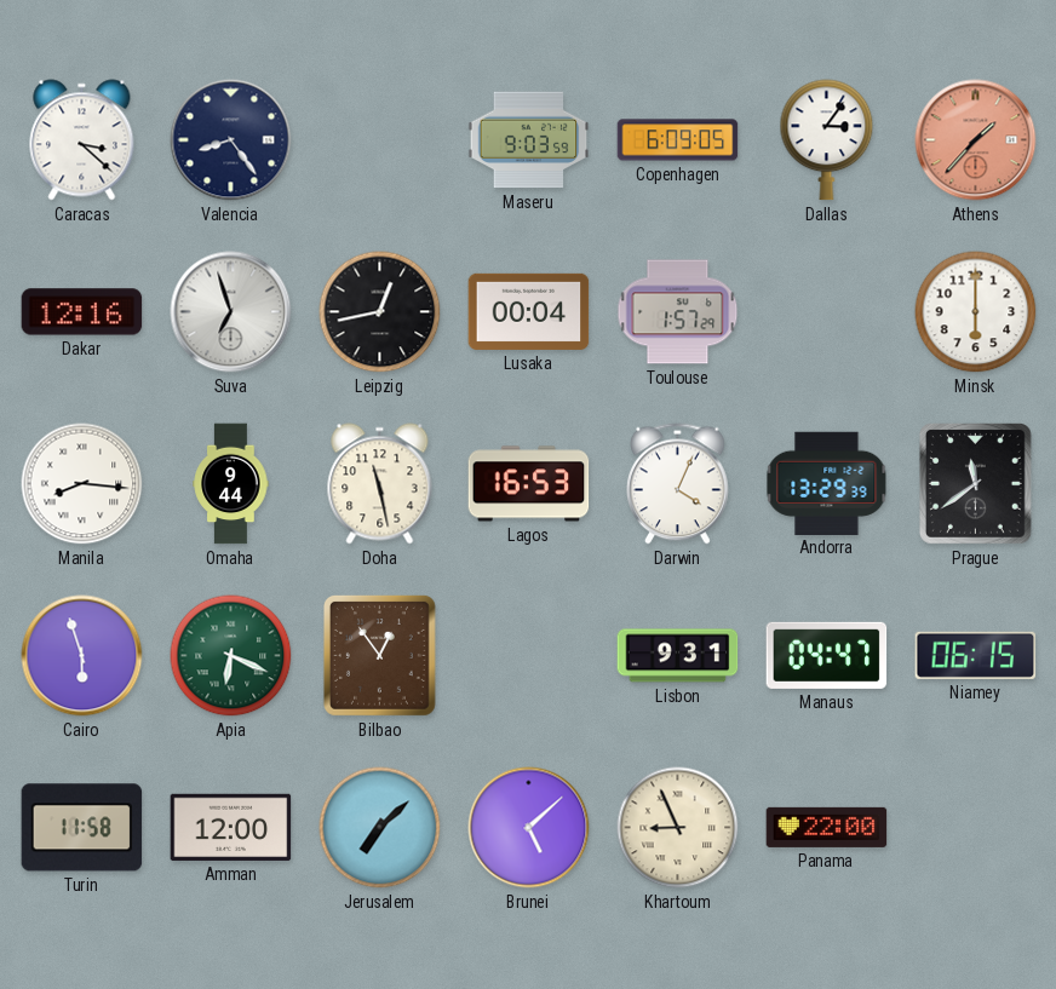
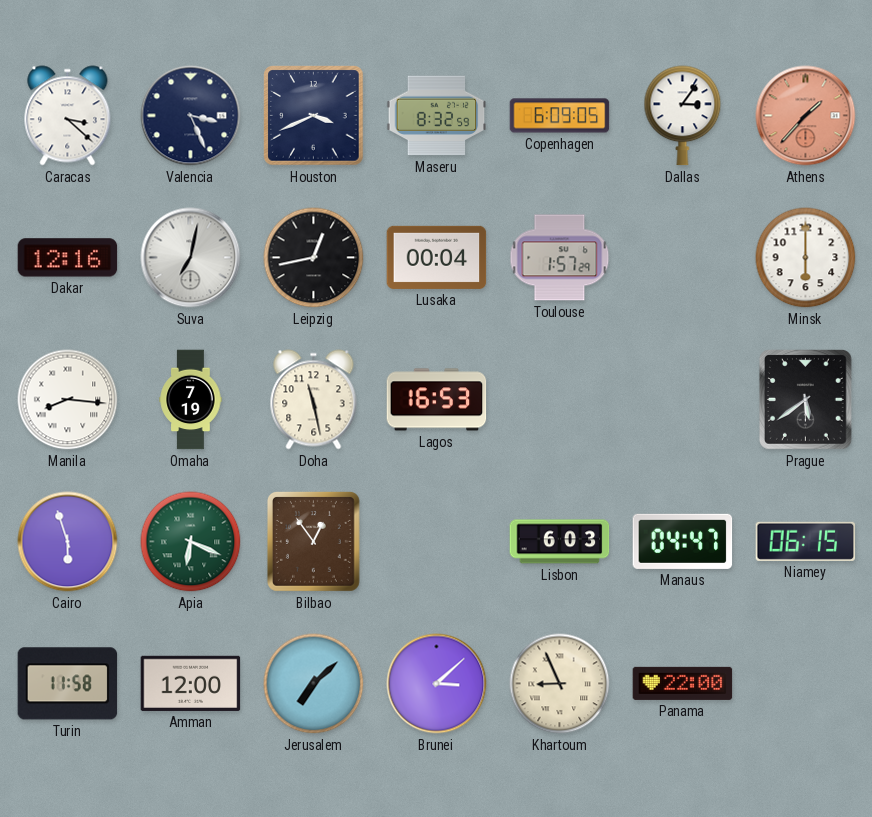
Valencia: 8:24 -> 3:26 (191, 116)
Houston: none -> 3:41 (314, 116)
Maseru: 9:03 -> 8:32 (437, 116)
Suva: 6:57 -> 7:02 (191, 258)
Omaha: 9:44 -> 7:19 (191, 400)
Darwin: 4:04 -> none (678, 484)
Andorra: 13:29 -> none (827, 483)
Prague: 11:39 -> 5:39 (805, 400)
Lisbon: 9:31 -> 6:03 (560, 542)
Brunei: 5:08 -> 3:08 (437, 684)
